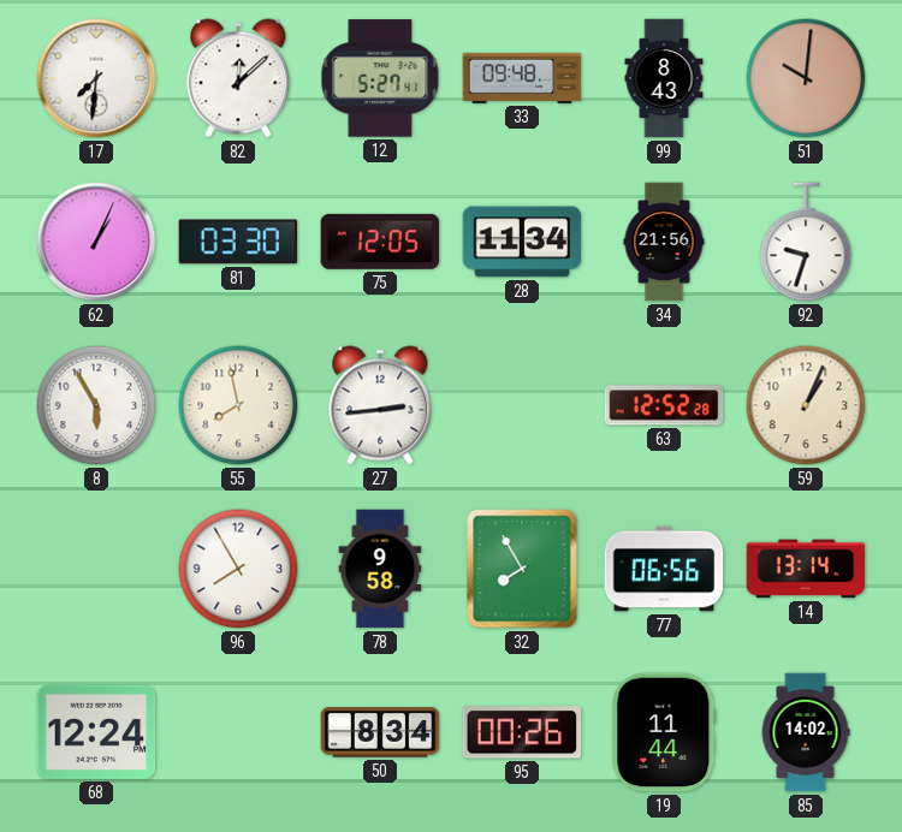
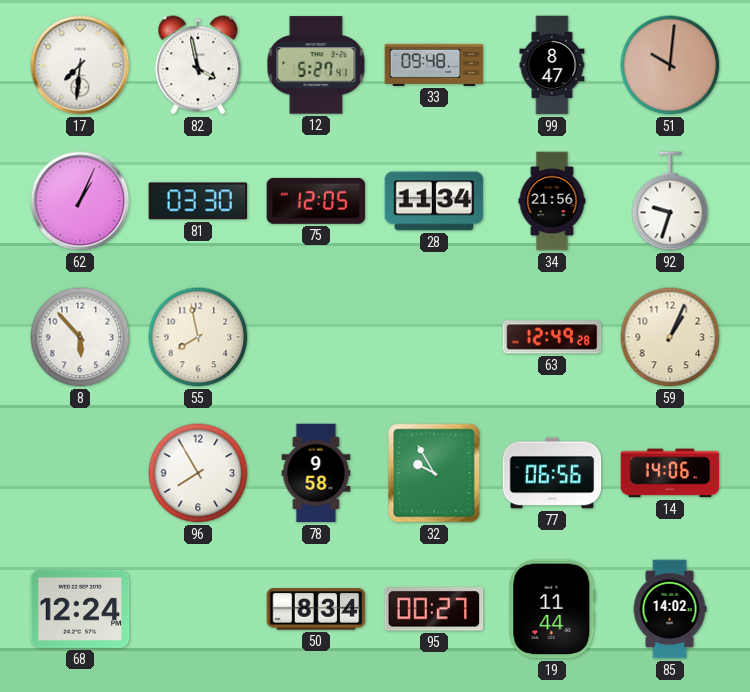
82: 12:08 -> 3:58 (198, 65)
99: 8:43 -> 8:47 (552, 65)
8: 5:55 -> 5:53 (80, 337)
27: 2:44 -> none (380, 405)
63: 12:52 -> 12:49 (552, 337)
32: 7:55 -> 9:55 (434, 473)
14: 13:14 -> 14:06 (670, 473)
95: 00:26 -> 00:27 (434, 609)
